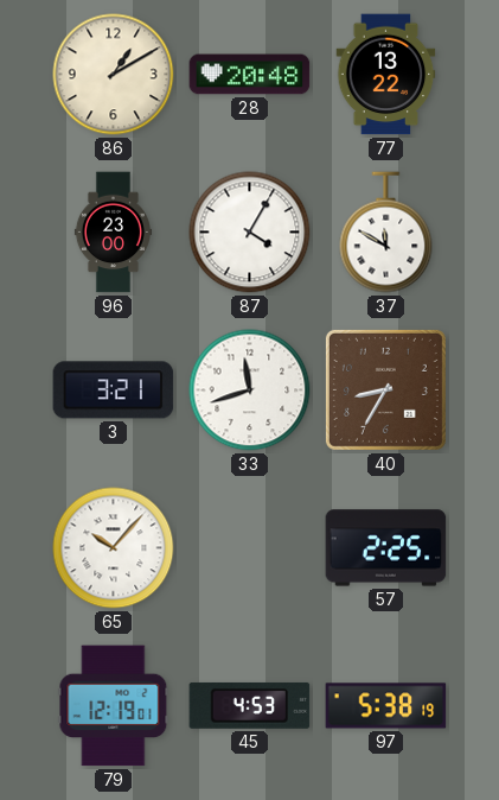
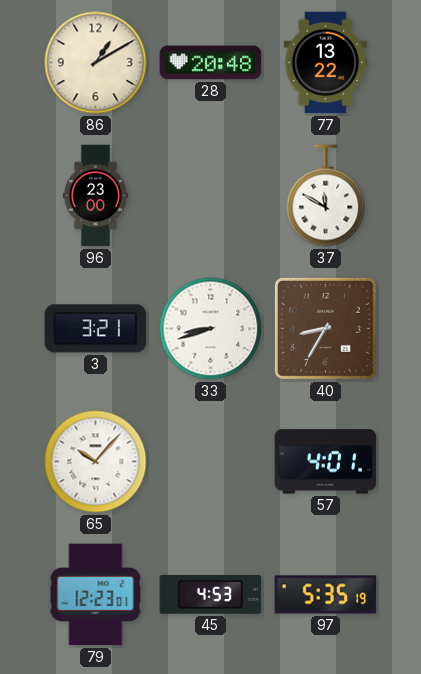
87: 4:05 -> none (250, 233)
33: 11:42 -> 8:42 (211, 329)
57: 2:25 -> 4:01 (326, 462)
79: 12:19 -> 12:23 (96, 595)
97: 5:38 -> 5:35 (326, 595)
